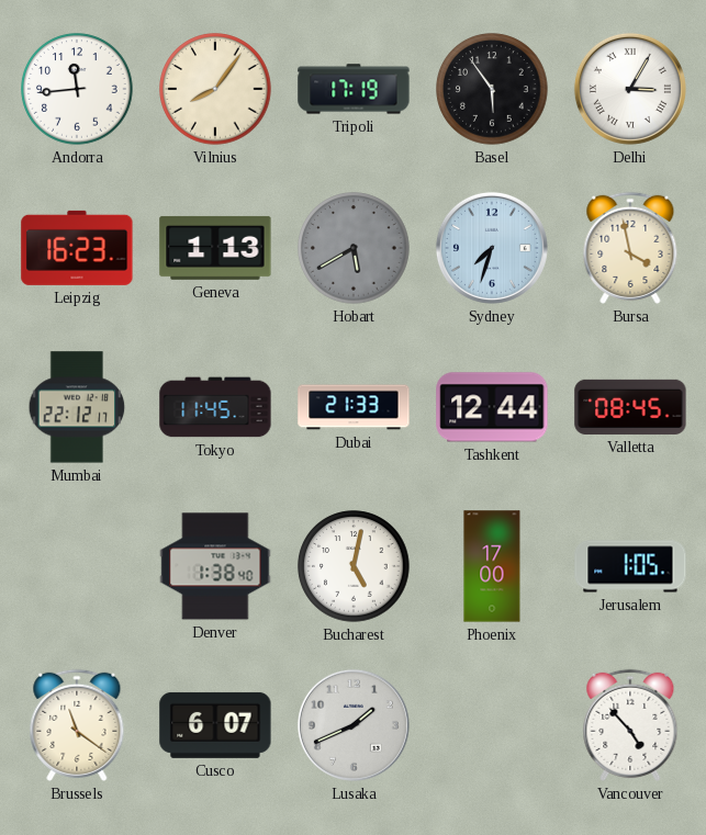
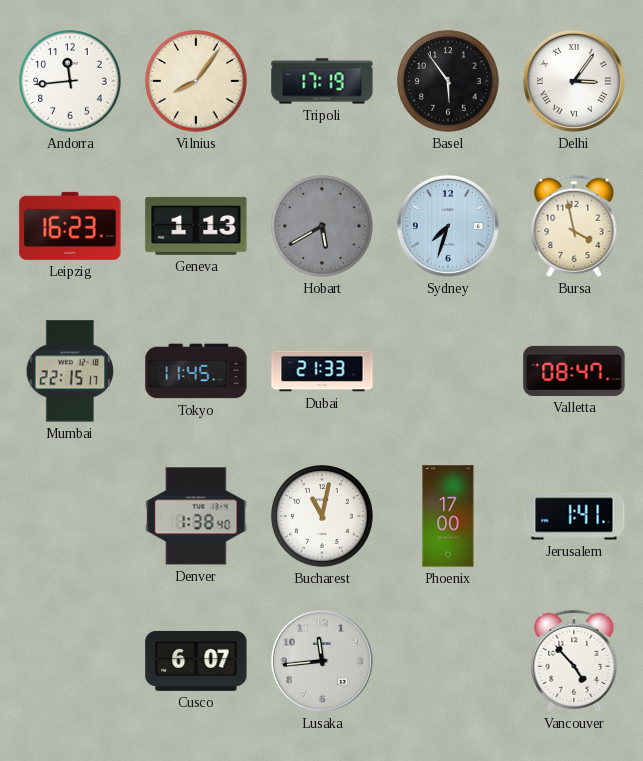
Delhi: 3:05 -> 3:06 (574, 81)
Mumbai: 22:12 -> 22:15 (70, 371)
Tashkent: 12:44 -> none (492, 407)
Valletta: 08:45 -> 08:47 (574, 371)
Bucharest: 5:02 -> 11:02 (322, 516)
Jerusalem: 1:05 -> 1:41 (574, 516)
Brussels: 11:21 -> none (77, 725)
Lusaka: 1:41 -> 11:44 (322, 661)
